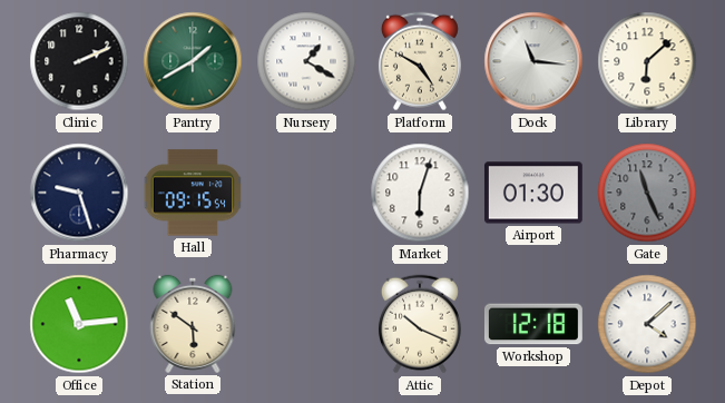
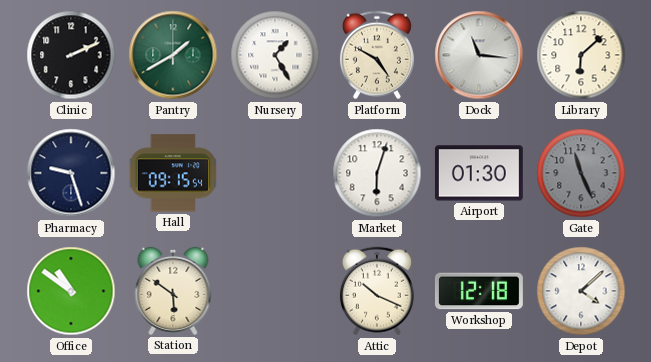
Nursery: 1:20 -> 1:25 (275, 55)
Office: 11:14 -> 10:51 (71, 291)
